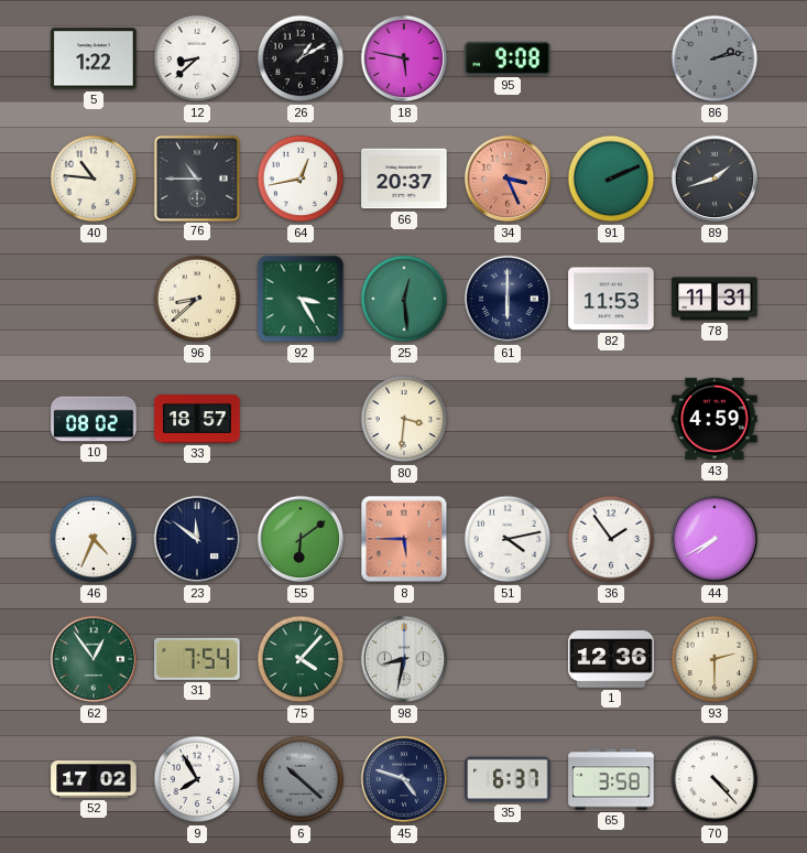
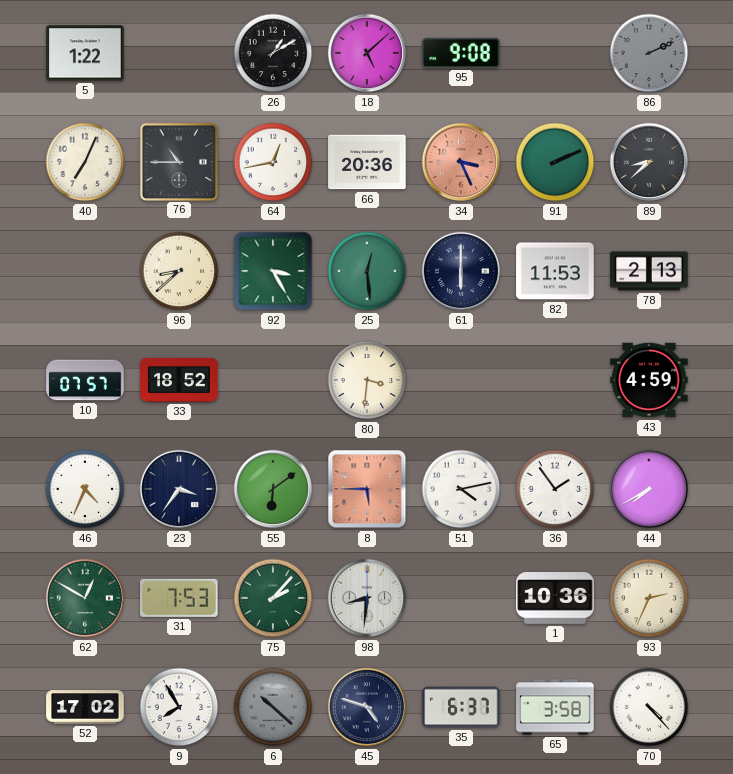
12: 8:38 -> none (197, 58)
18: 5:47 -> 5:08 (367, 53)
86: 2:13 -> 2:11 (649, 53)
40: 10:46 -> 7:04 (85, 162)
66: 20:37 -> 20:36 (367, 162)
89: 1:42 -> 8:38 (649, 162)
78: 11:31 -> 2:13 (649, 271)
10: 08:02 -> 07:57 (85, 380)
33: 18:57 -> 18:52 (179, 380)
23: 11:51 -> 3:36 (179, 489)
62: 12:54 -> 12:50 (85, 598)
31: 7:54 -> 7:53 (179, 598)
75: 4:07 -> 2:07 (273, 598)
98: 8:32 -> 8:31 (367, 598)
1: 12:36 -> 10:36 (555, 599)
93: 2:30 -> 2:34 (649, 598)
